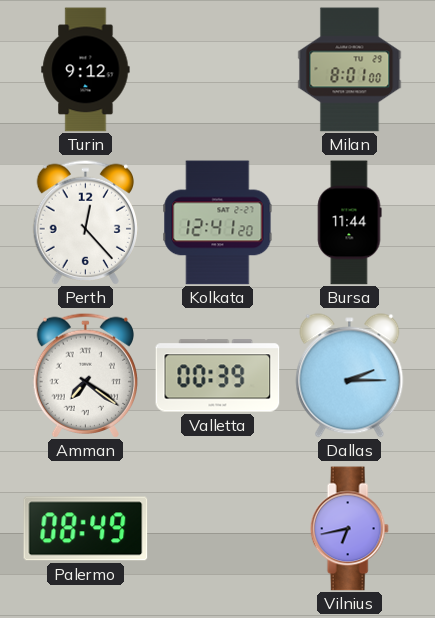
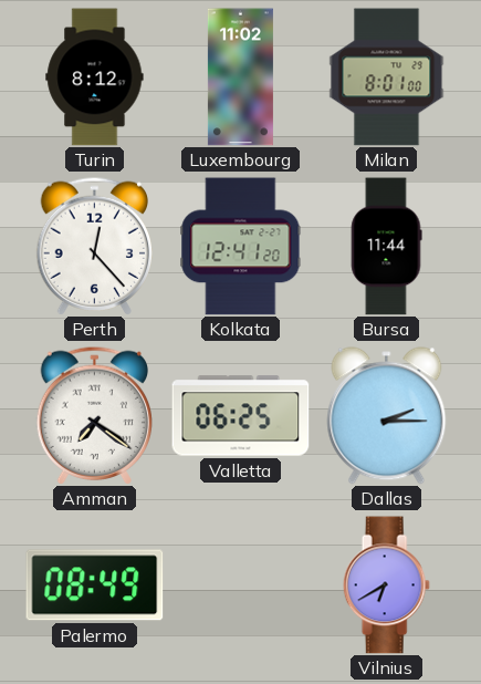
Turin: 9:12 -> 8:12 (95, 77)
Luxembourg: none -> 11:02 (240, 77)
Valletta: 00:39 -> 06:25 (241, 416)
Vilnius: 6:43 -> 6:40 (386, 585)
